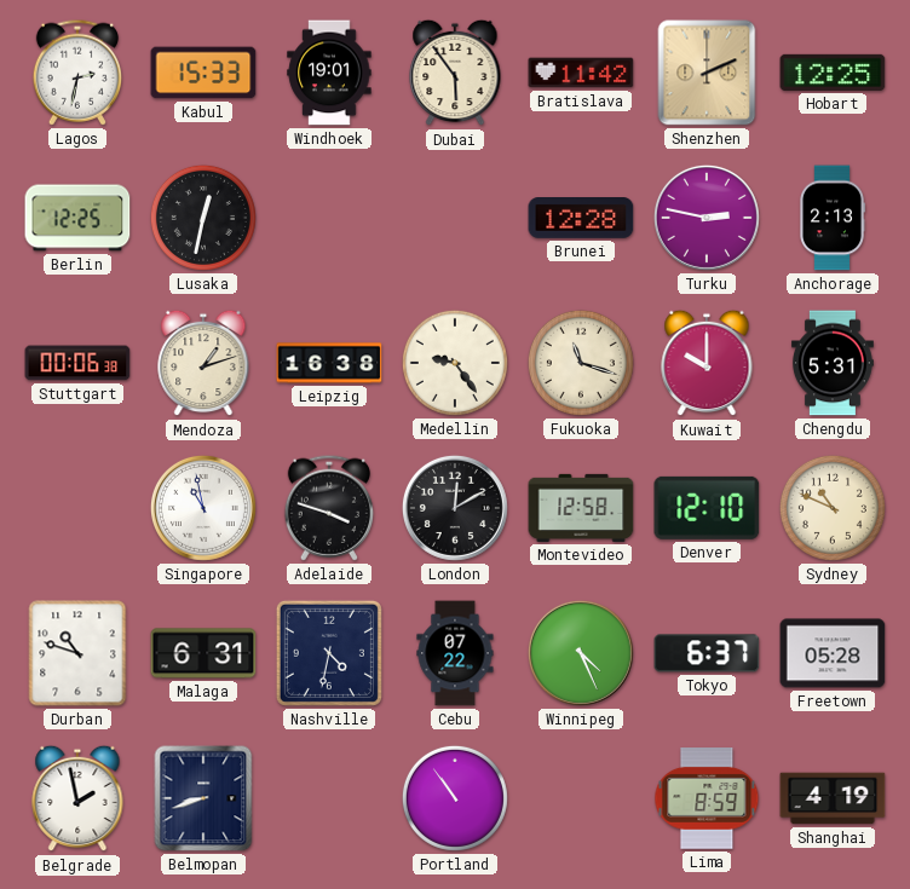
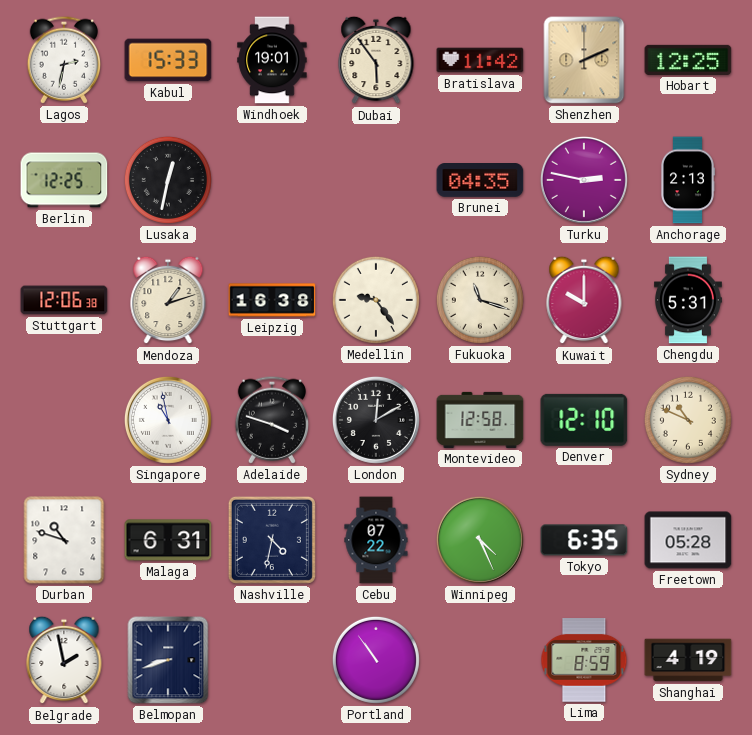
Brunei: 12:28 -> 04:35 (480, 181)
Stuttgart: 00:06 -> 12:06 (64, 300)
Tokyo: 6:37 -> 6:35 (584, 540)
